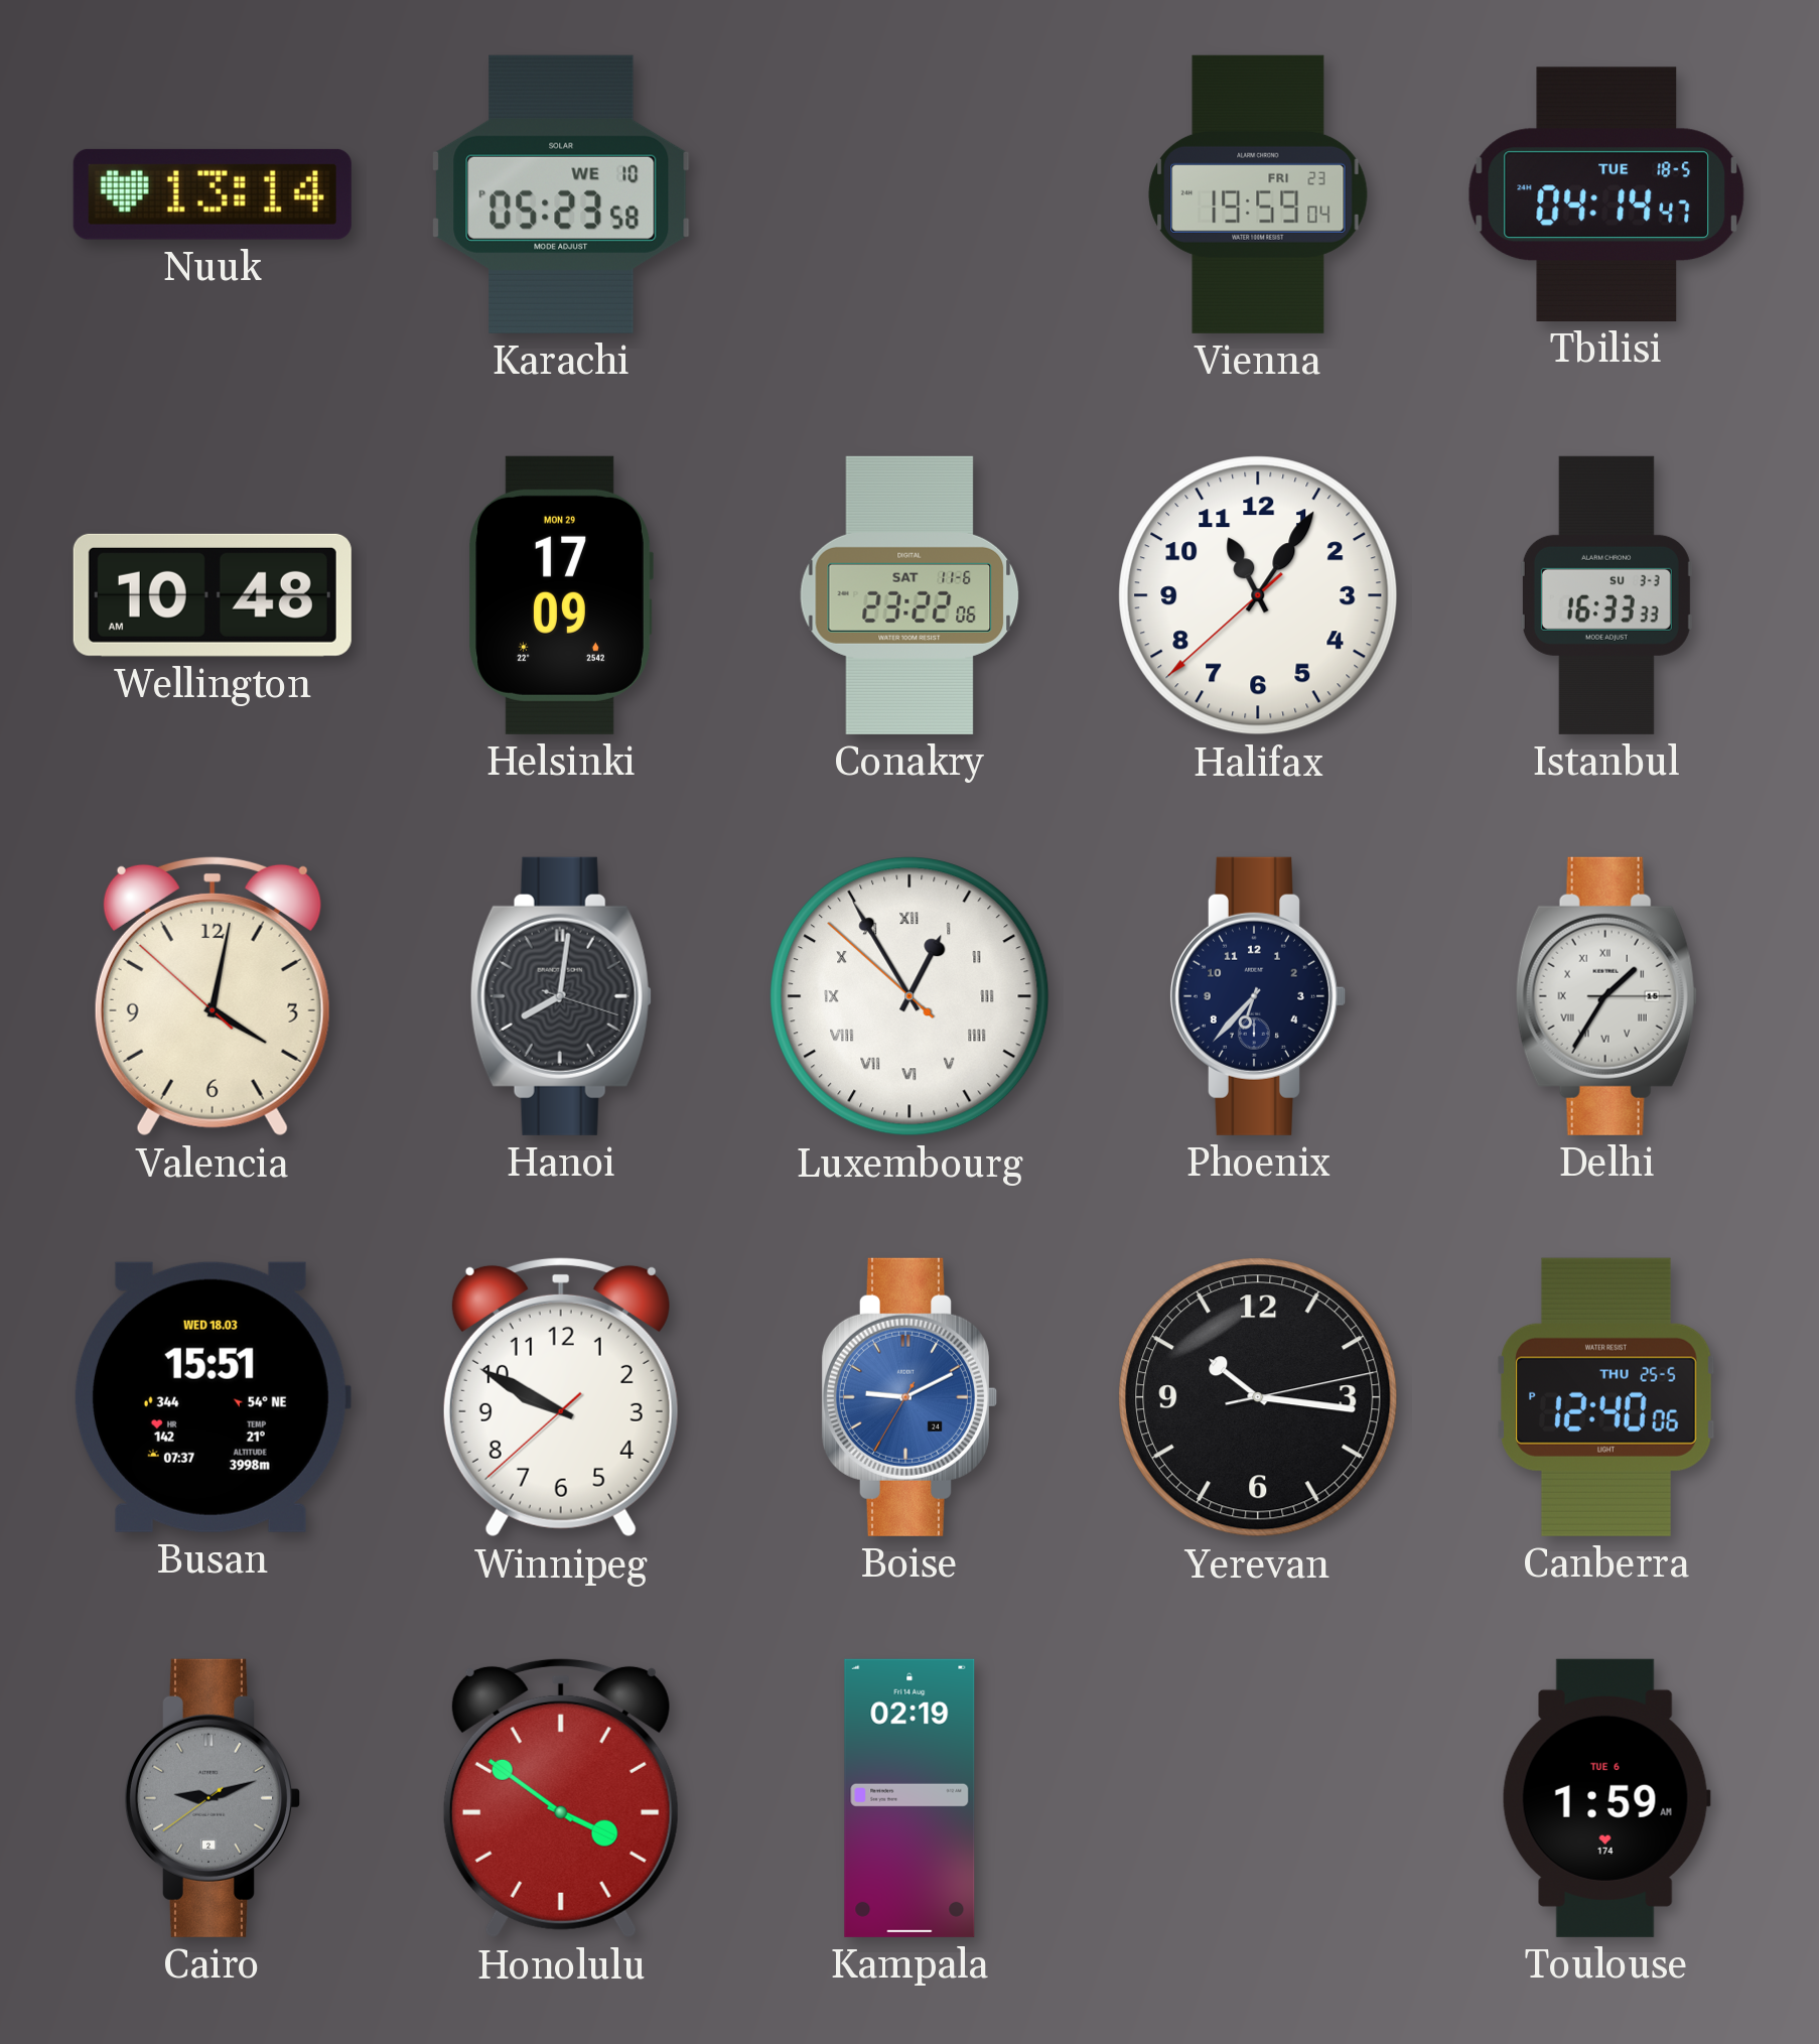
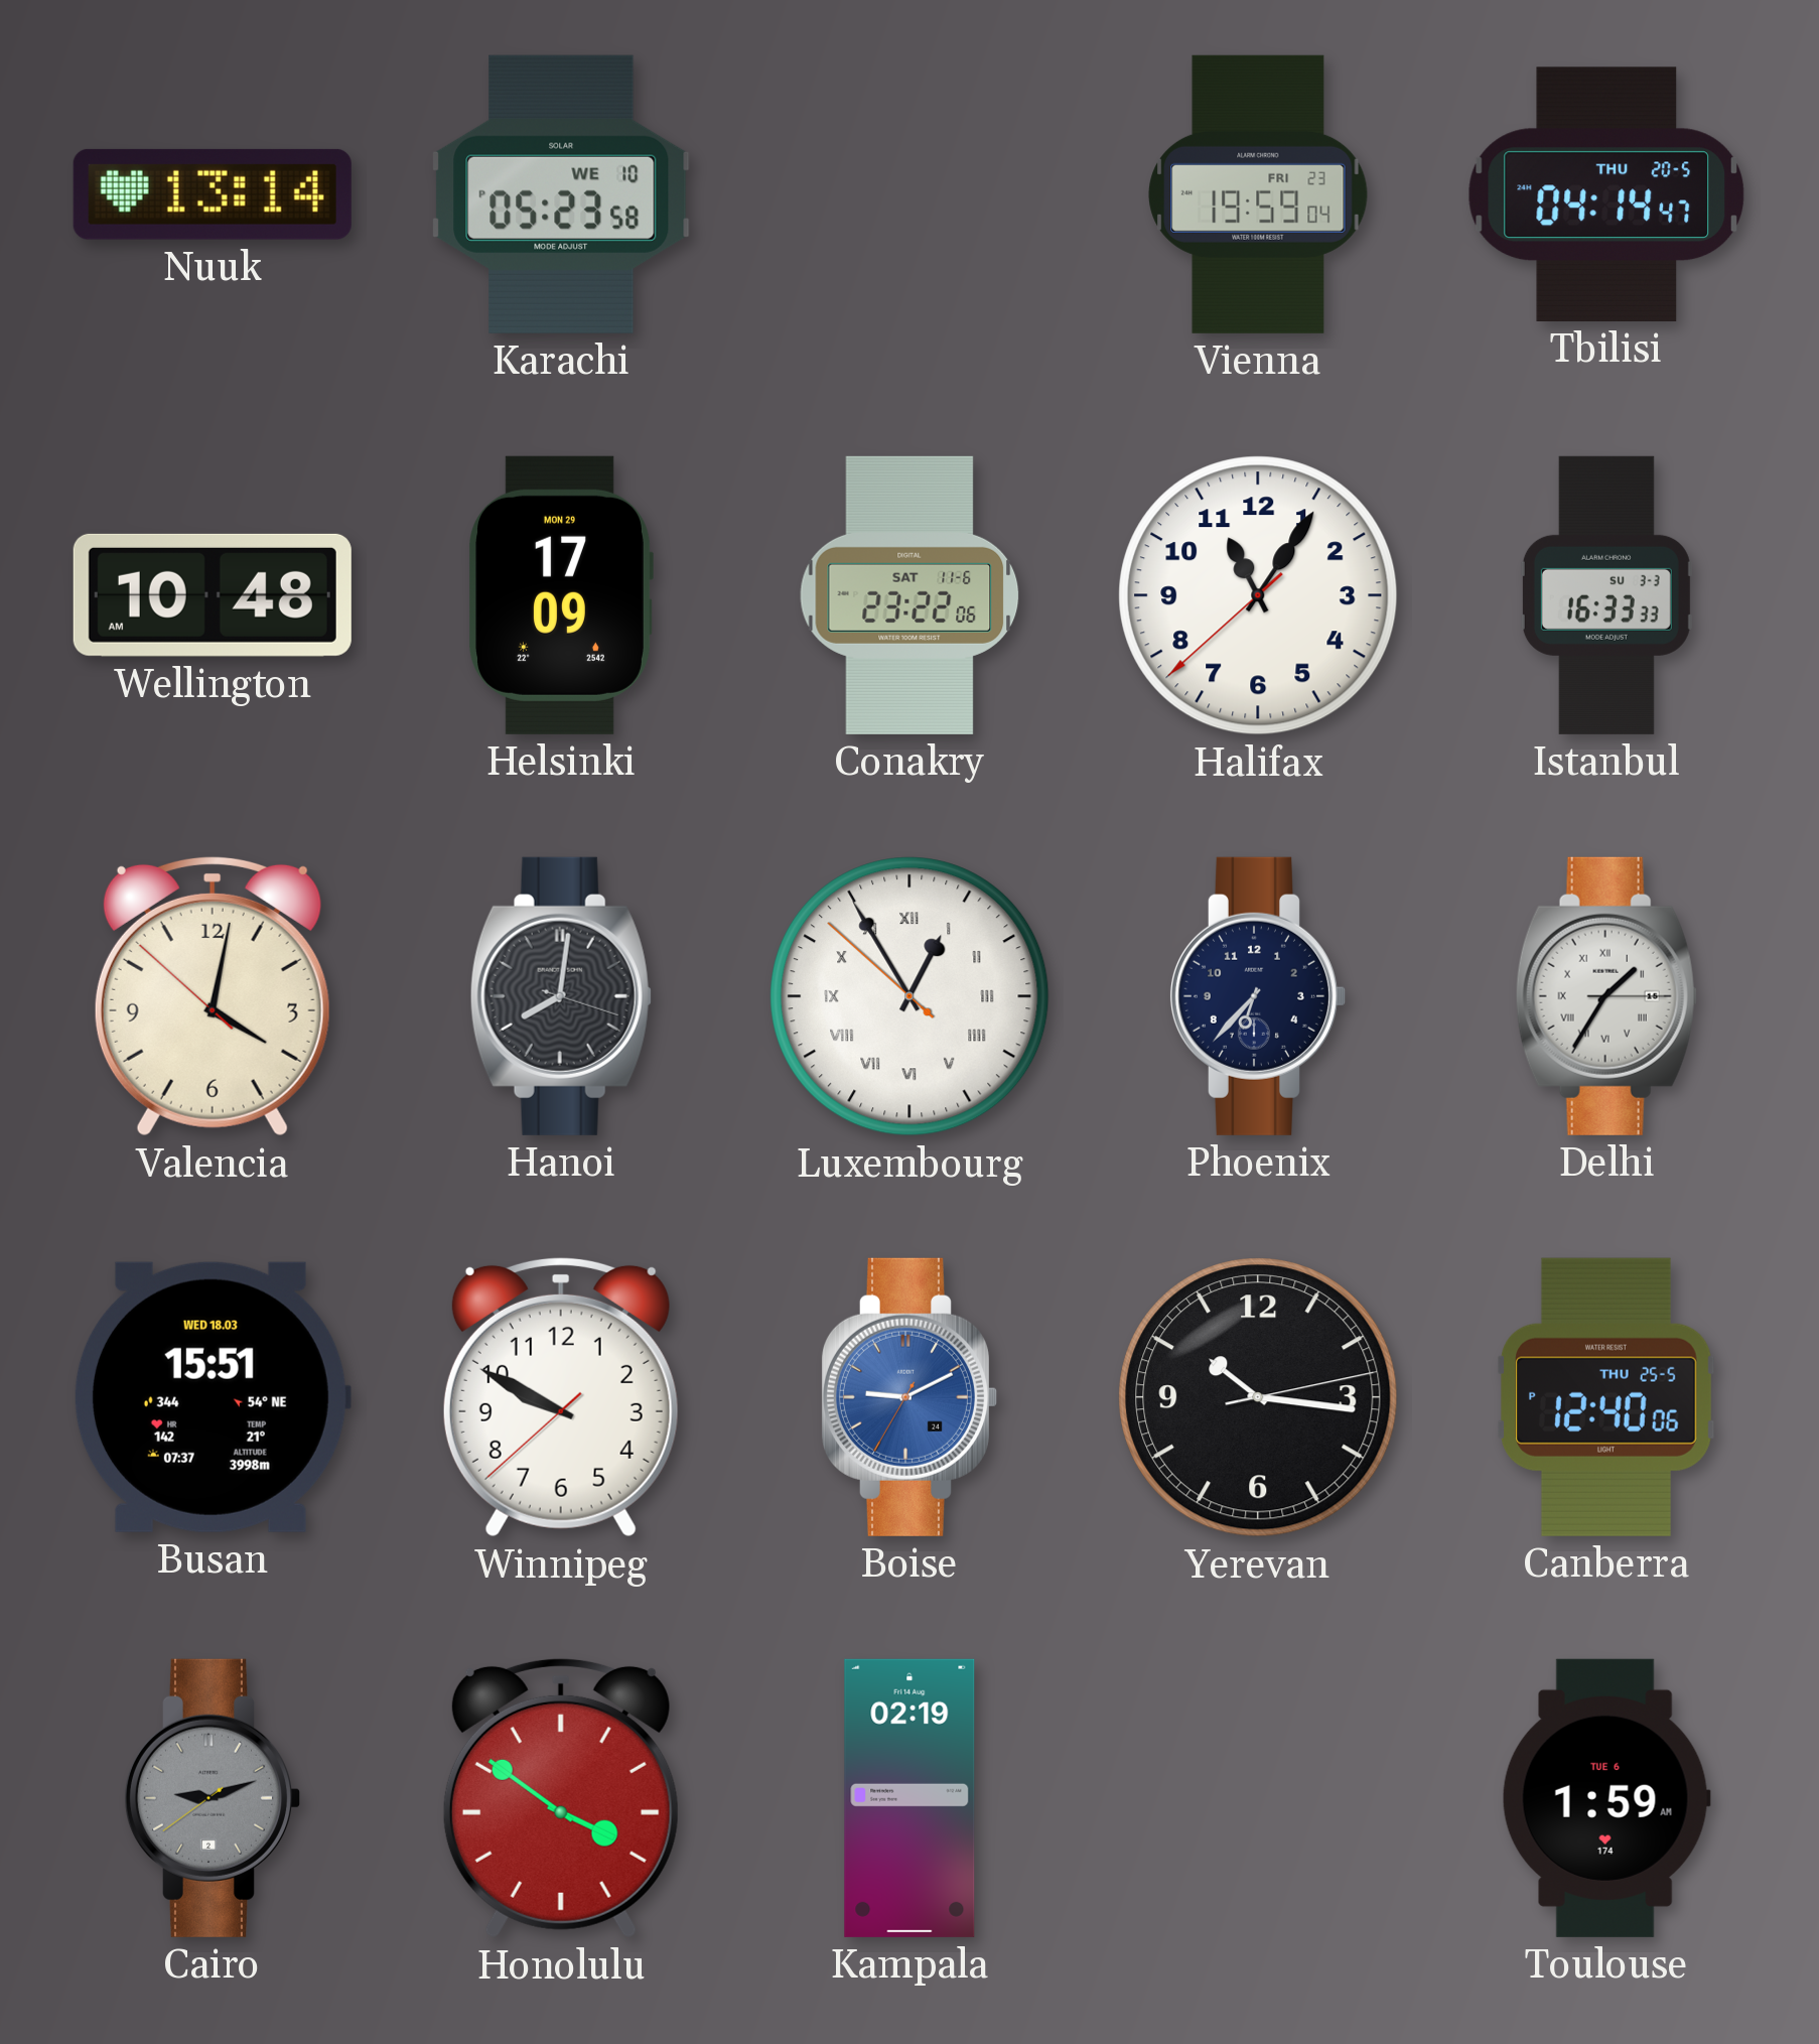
Tbilisi date: TUE 18-5 -> THU 20-5 (1605, 194)
